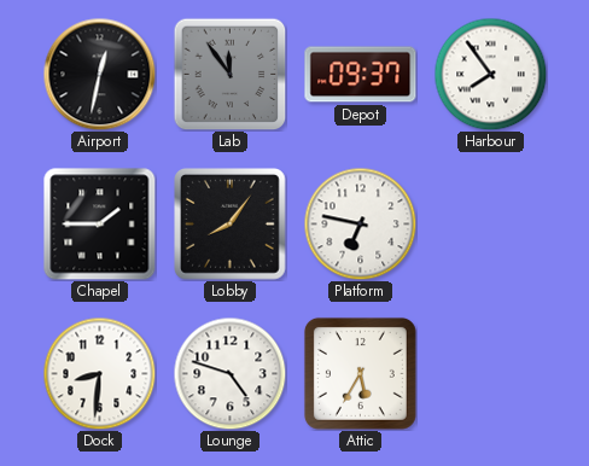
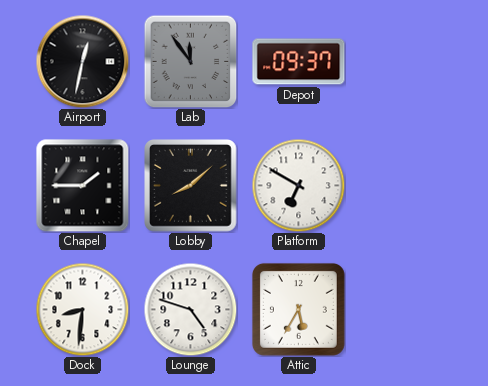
Harbour: 7:54 -> none (490, 74)
Lobby: 8:06 -> 8:08 (191, 186)
Platform: 6:47 -> 6:50 (298, 185)
